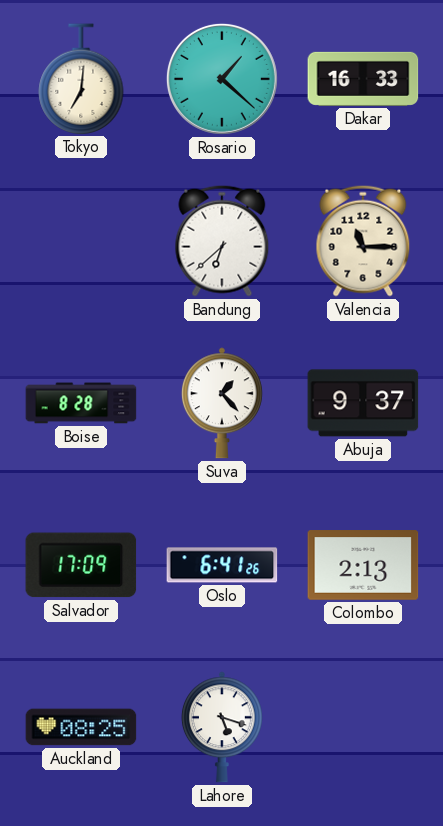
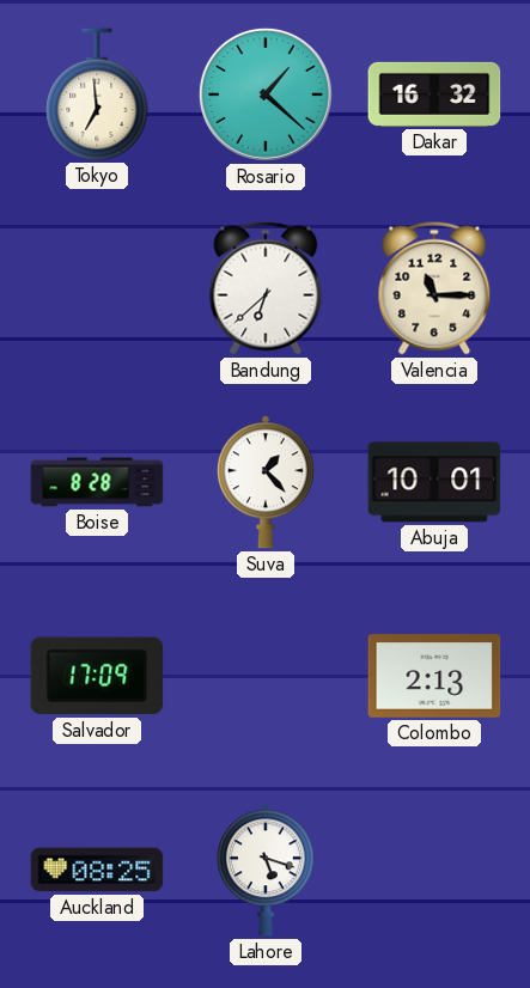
Tokyo: 7:01 -> 6:59 (97, 94)
Dakar: 16:33 -> 16:32 (434, 94)
Abuja: 9:37 -> 10:01 (434, 482)
Oslo: 6:41 -> none (222, 565)
